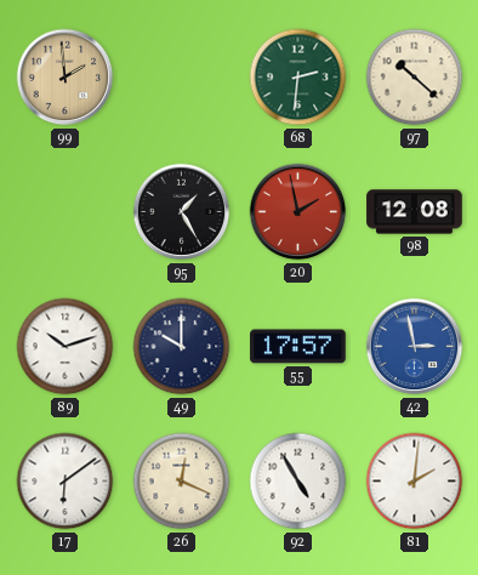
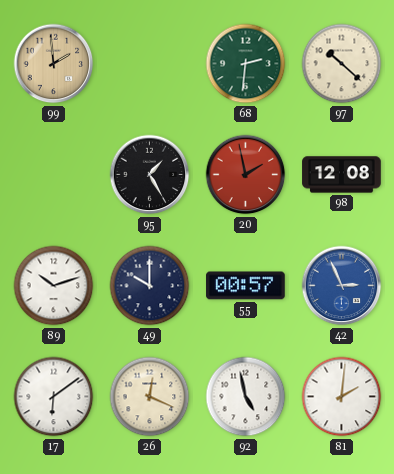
55: 17:57 -> 00:57 (246, 286)
42: 2:58 -> 2:56 (342, 286)
92: 4:55 -> 4:58 (246, 397)
